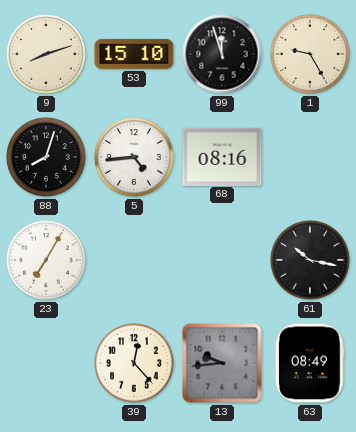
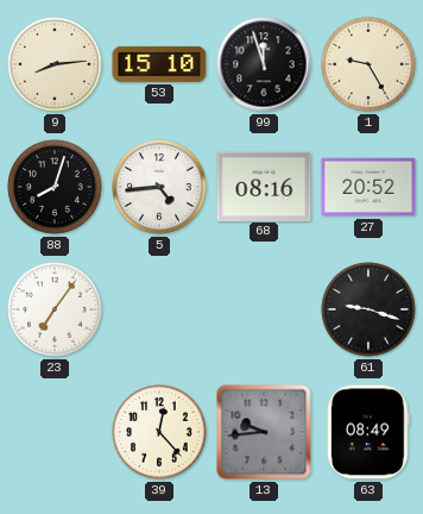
9: 8:12 -> 8:14 (55, 64)
27: none -> 20:52 (368, 187)
23: 7:05 -> 7:06 (55, 309)
61: 10:17 -> 9:18 (368, 309)
